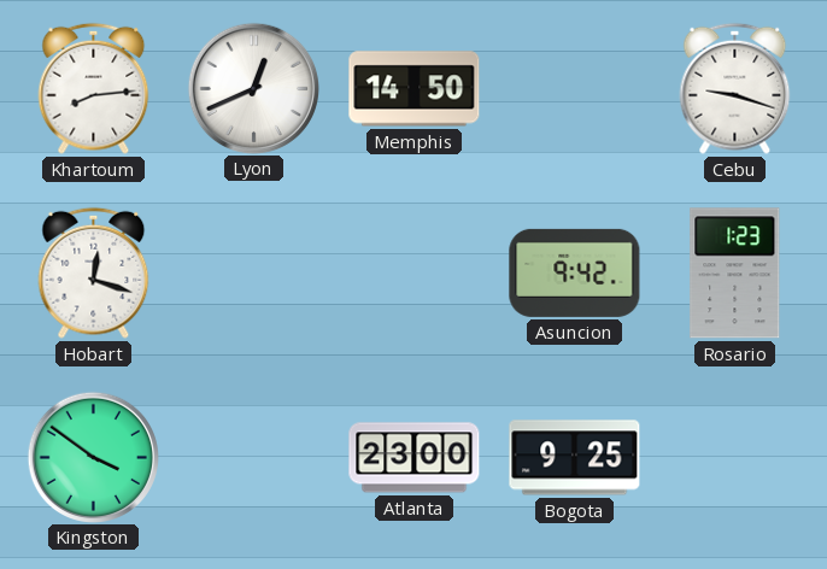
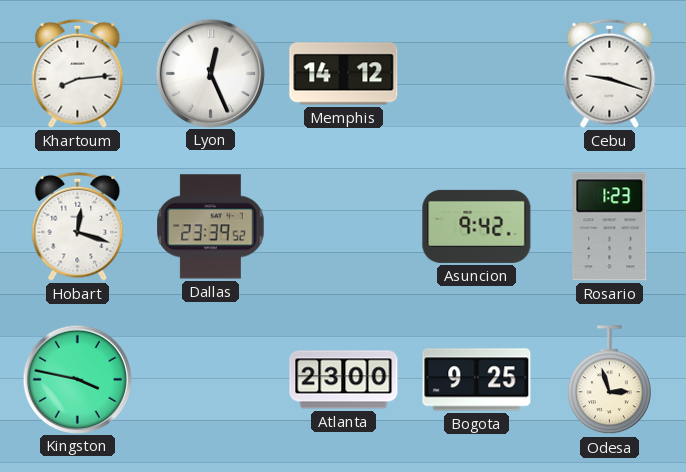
Lyon: 12:41 -> 12:26 (210, 73)
Memphis: 14:50 -> 14:12 (344, 74)
Dallas: none -> 23:39 (211, 227)
Kingston: 3:51 -> 3:47 (77, 379)
Odesa: none -> 2:57 (609, 380)
